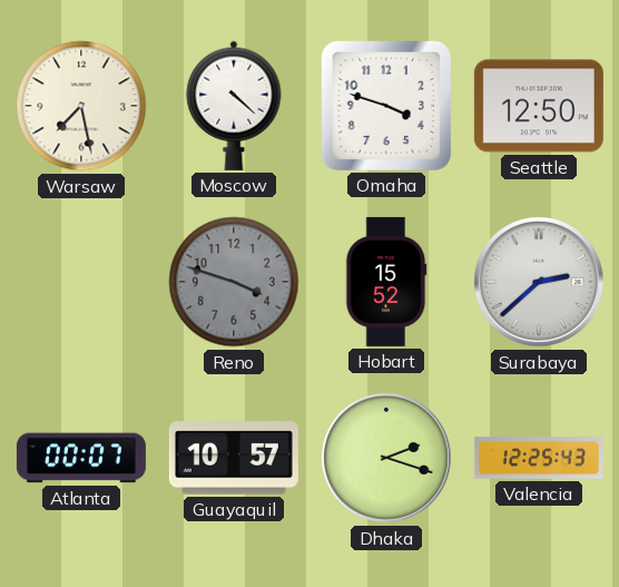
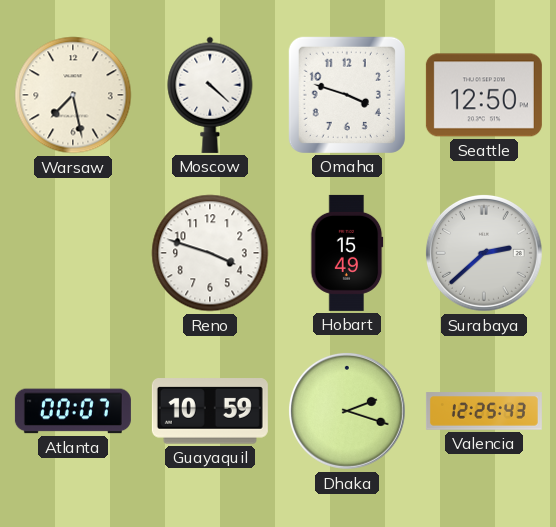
Reno dial: grey -> white (210, 253)
Hobart: 15:52 -> 15:49 (347, 253)
Guayaquil: 10:57 -> 10:59 (210, 411)
